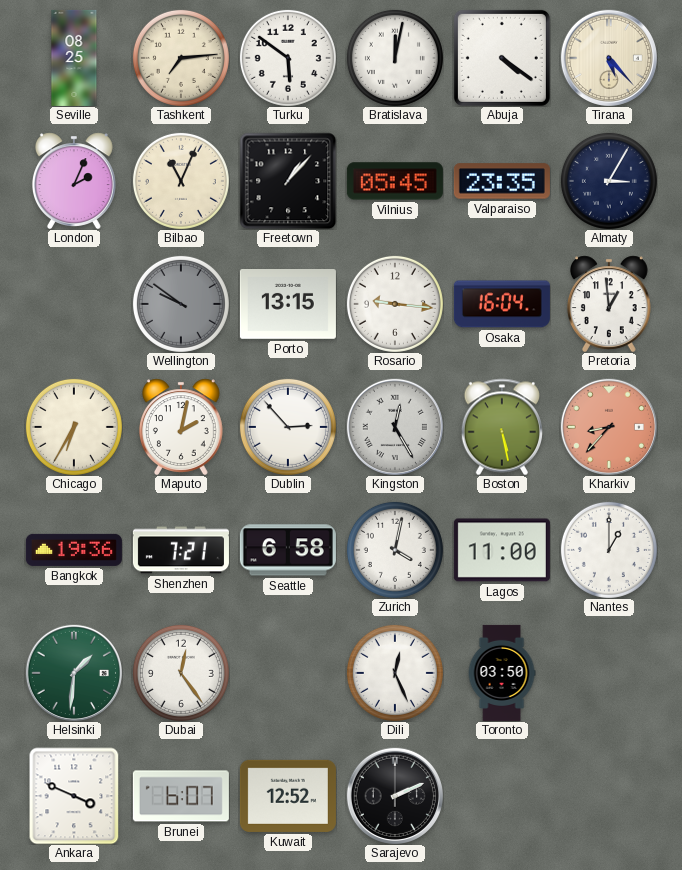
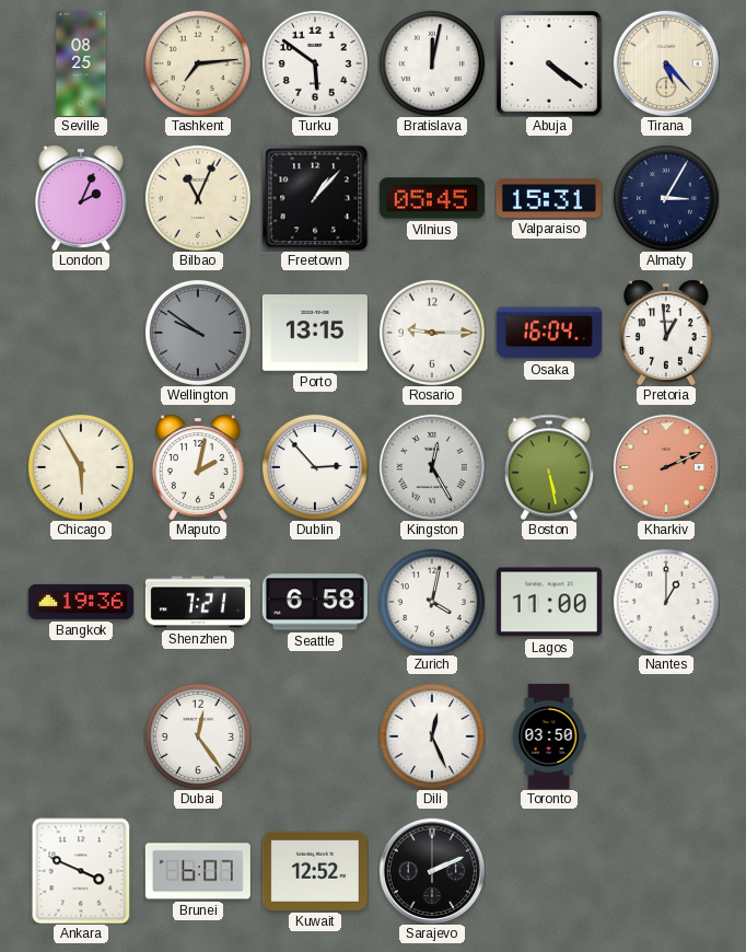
Valparaiso: 23:35 -> 15:31 (549, 198)
Rosario: 9:16 -> 9:15 (432, 333)
Chicago: 6:35 -> 5:55 (81, 467)
Kharkiv: 8:37 -> 2:11 (666, 467)
Helsinki: 1:31 -> none (74, 673)
